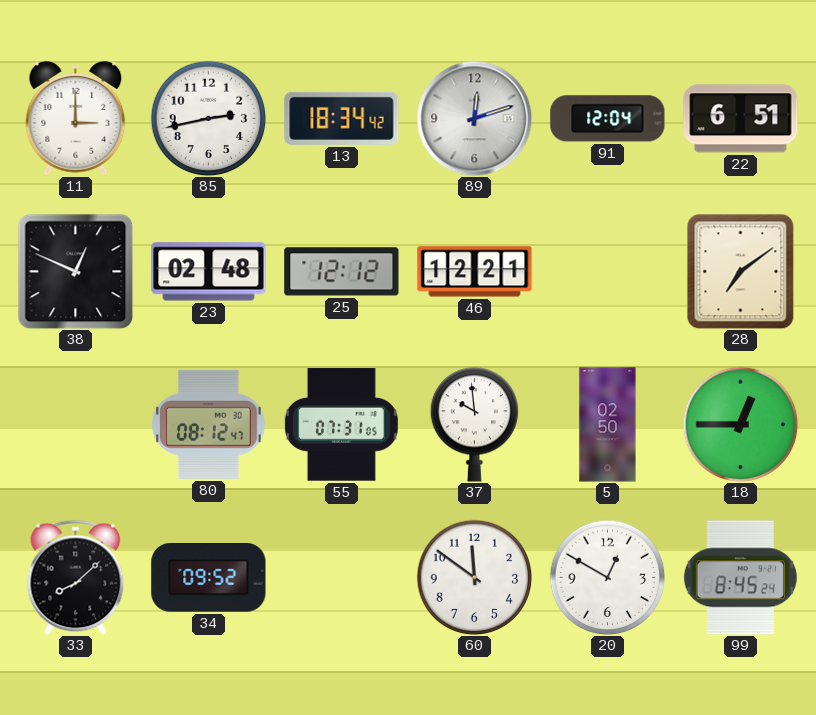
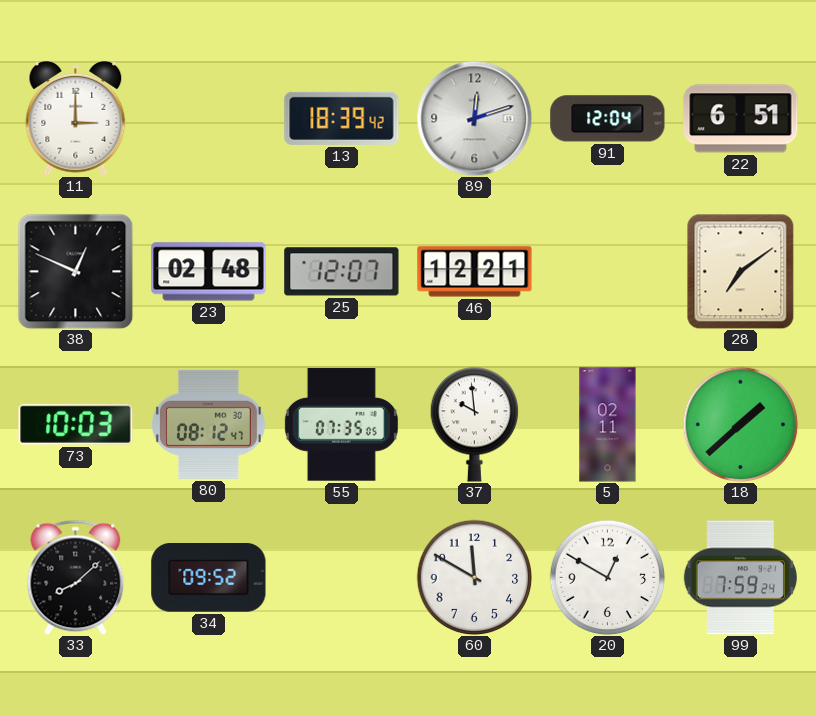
85: 2:43 -> none (208, 118)
13: 18:34 -> 18:39 (342, 118)
25: 12:12 -> 12:07 (342, 272)
73: none -> 10:03 (76, 424)
55: 07:31 -> 07:35 (341, 425)
5: 02:50 -> 02:11 (608, 425)
18: 12:45 -> 1:38 (740, 424)
60: 11:51 -> 11:50 (474, 577)
99: 8:45 -> 7:59 (740, 578)
